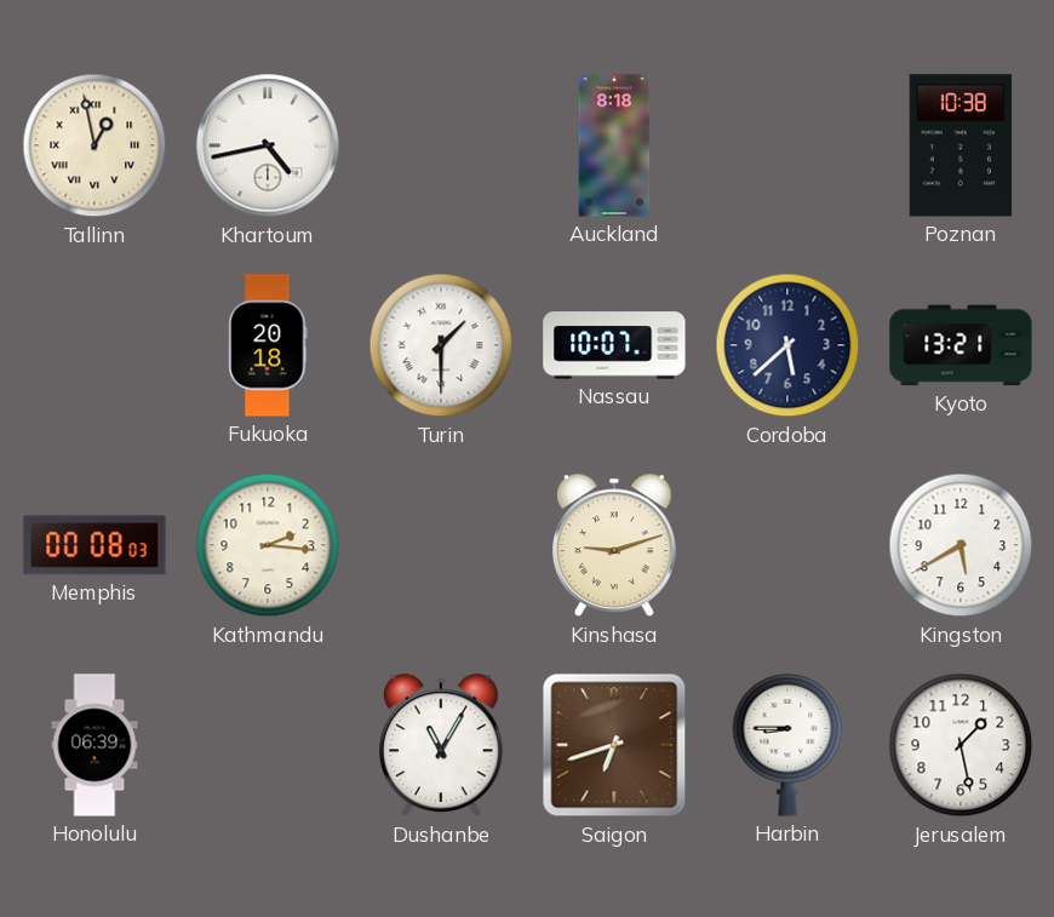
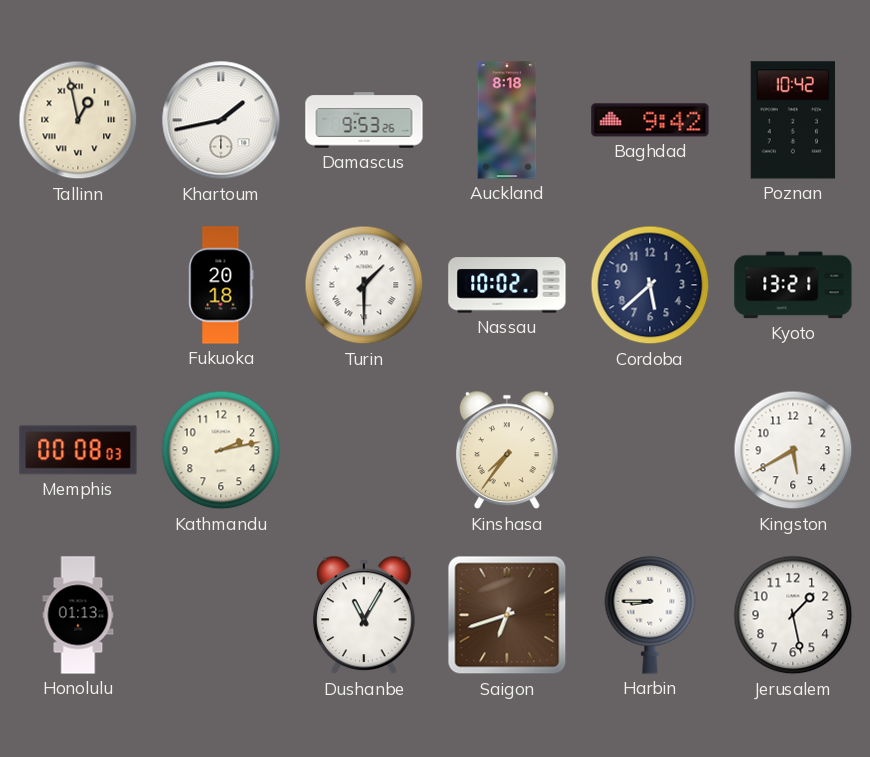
Khartoum: 4:43 -> 1:43 (221, 120)
Damascus: none -> 9:53 (364, 120)
Baghdad: none -> 9:42 (650, 120)
Poznan: 10:38 -> 10:42 (793, 120)
Nassau: 10:07 -> 10:02 (507, 285)
Kathmandu: 2:16 -> 2:13 (221, 450)
Kinshasa: 9:12 -> 7:36 (508, 450)
Honolulu: 06:39 -> 01:13 (78, 615)
